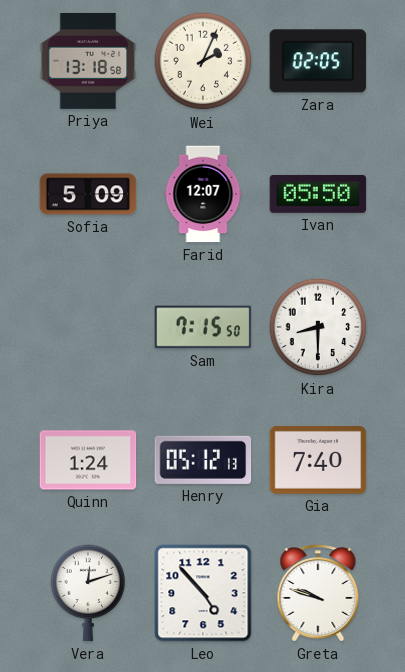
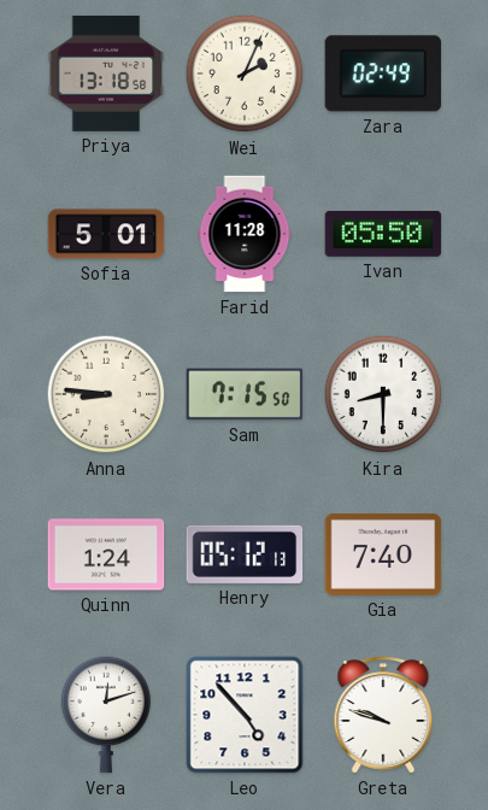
Zara: 02:05 -> 02:49 (383, 74)
Sofia: 5:09 -> 5:01 (106, 234)
Farid: 12:07 -> 11:28 (245, 234)
Anna: none -> 8:46 (106, 394)
